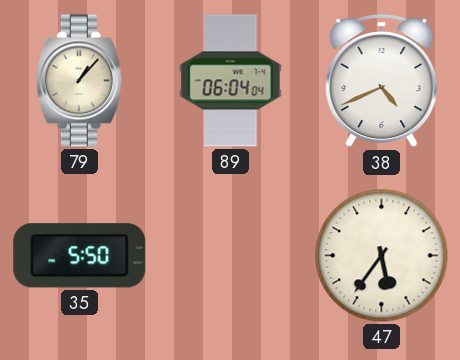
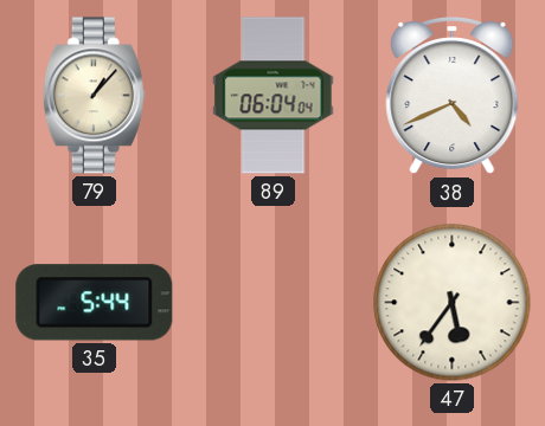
35: 5:50 -> 5:44 (95, 303)
